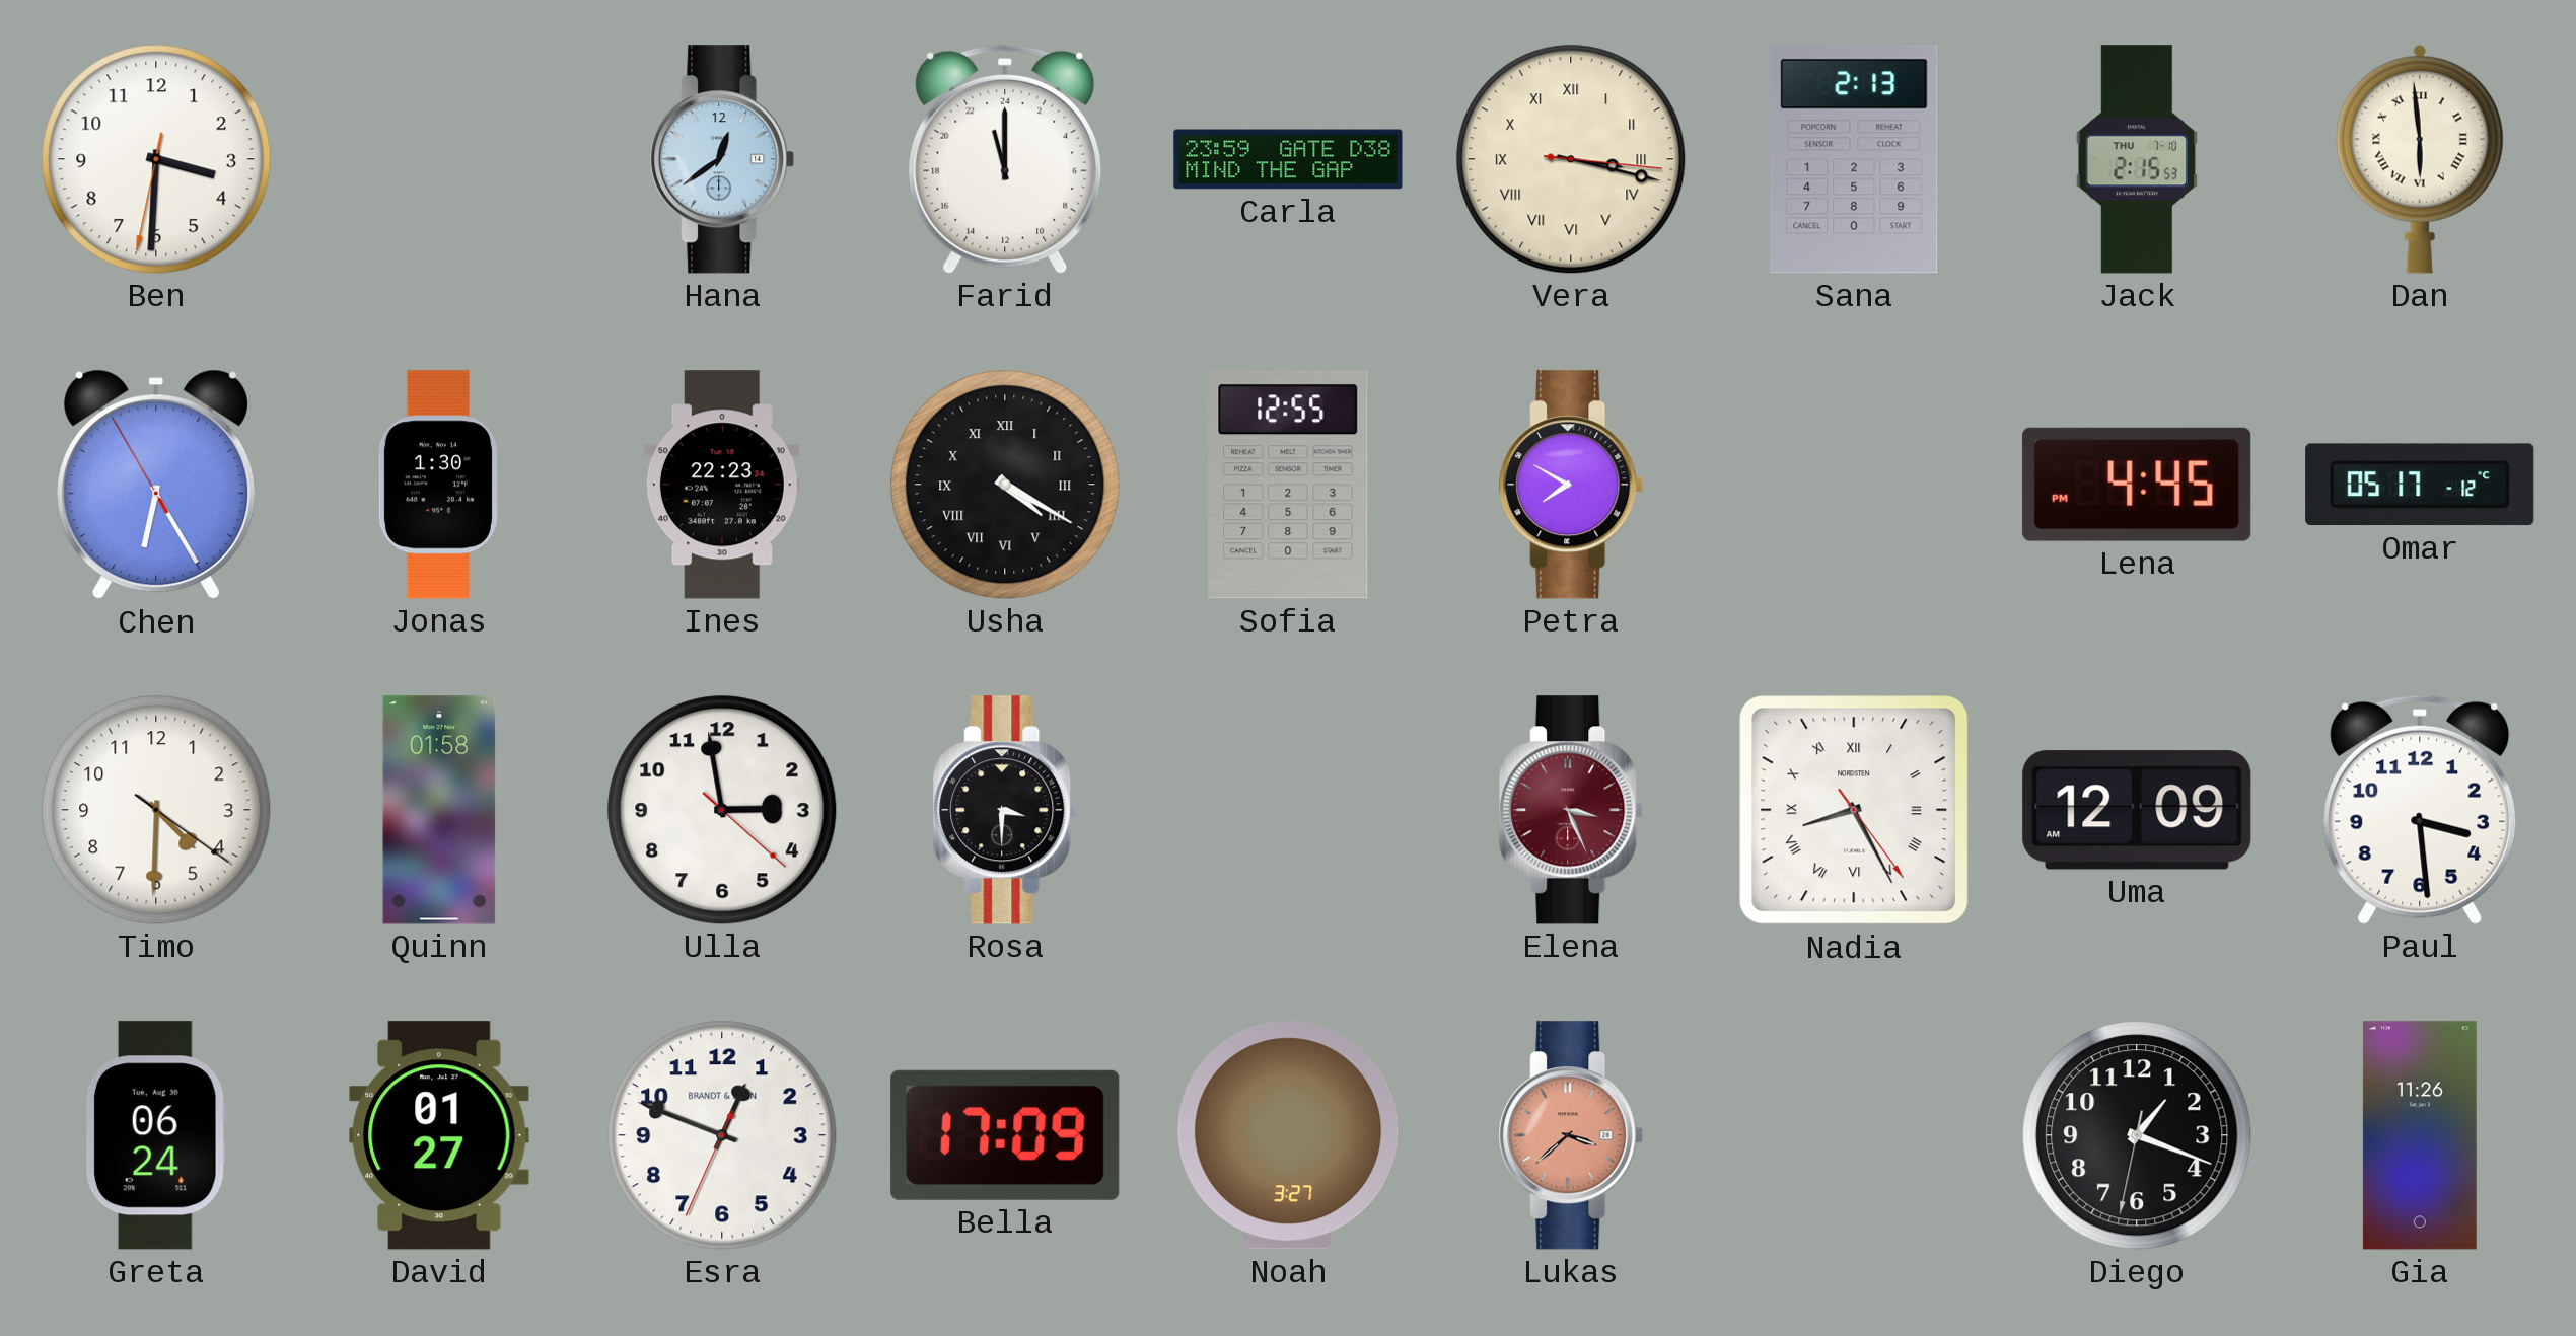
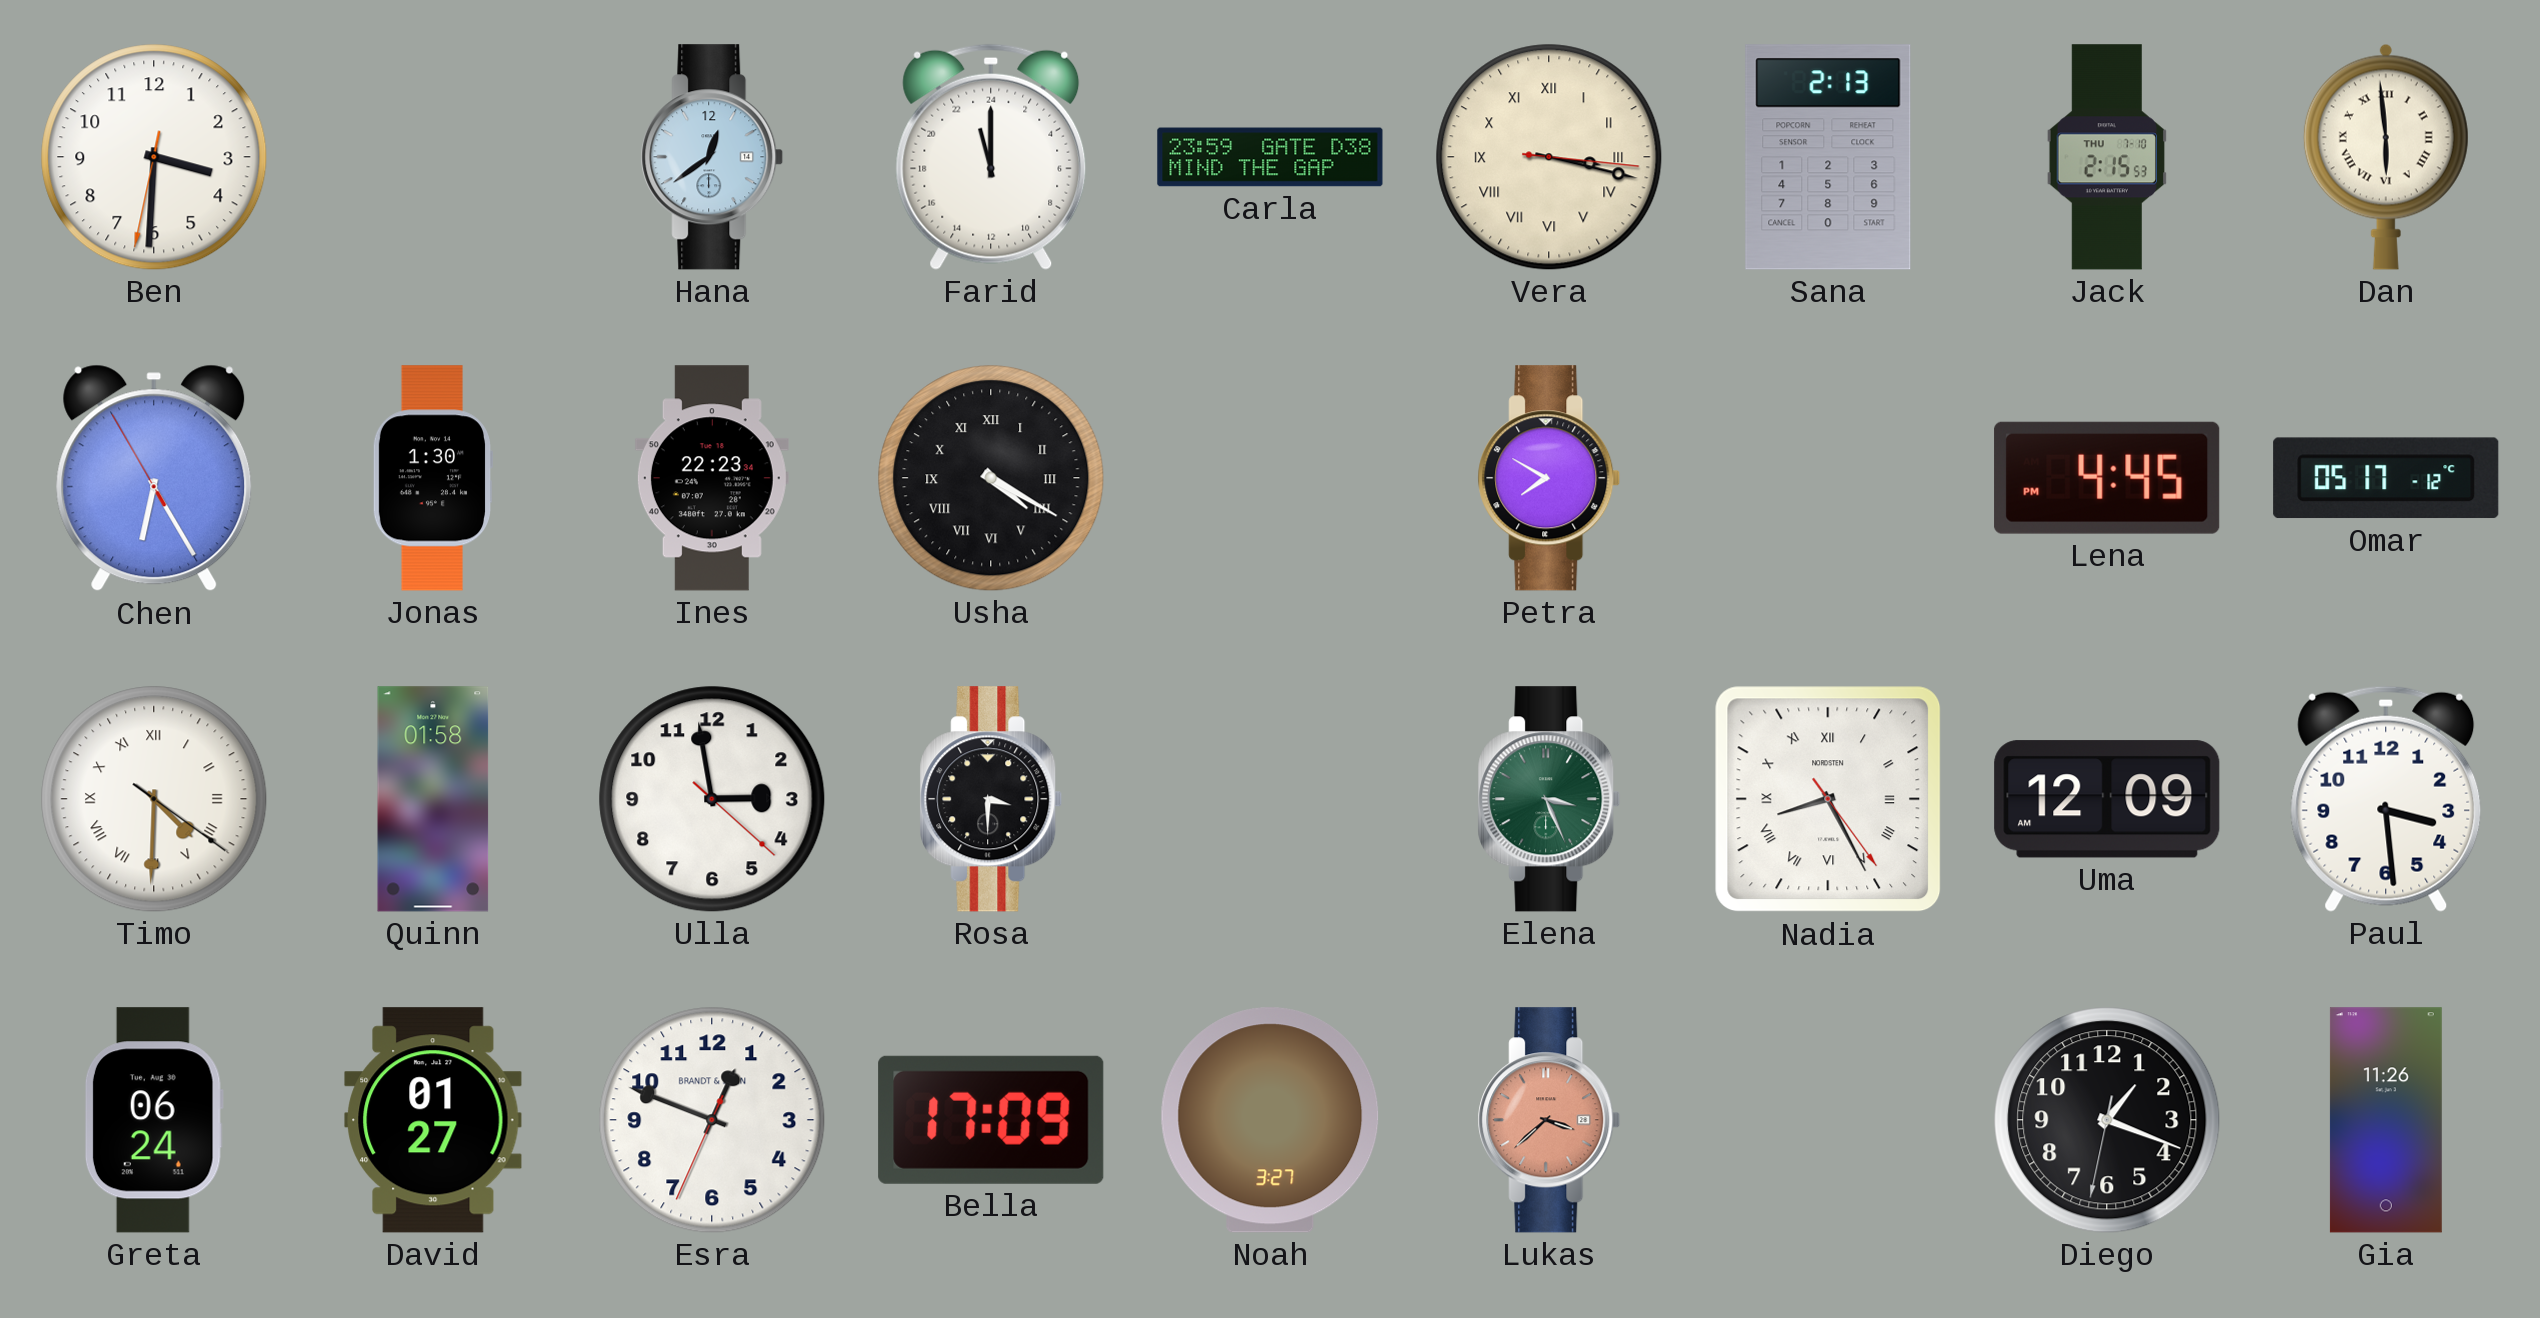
Sofia: 12:55 -> none (1288, 485)
Timo numerals: Arabic -> Roman (154, 799)
Elena dial: burgundy -> green (1549, 799)
